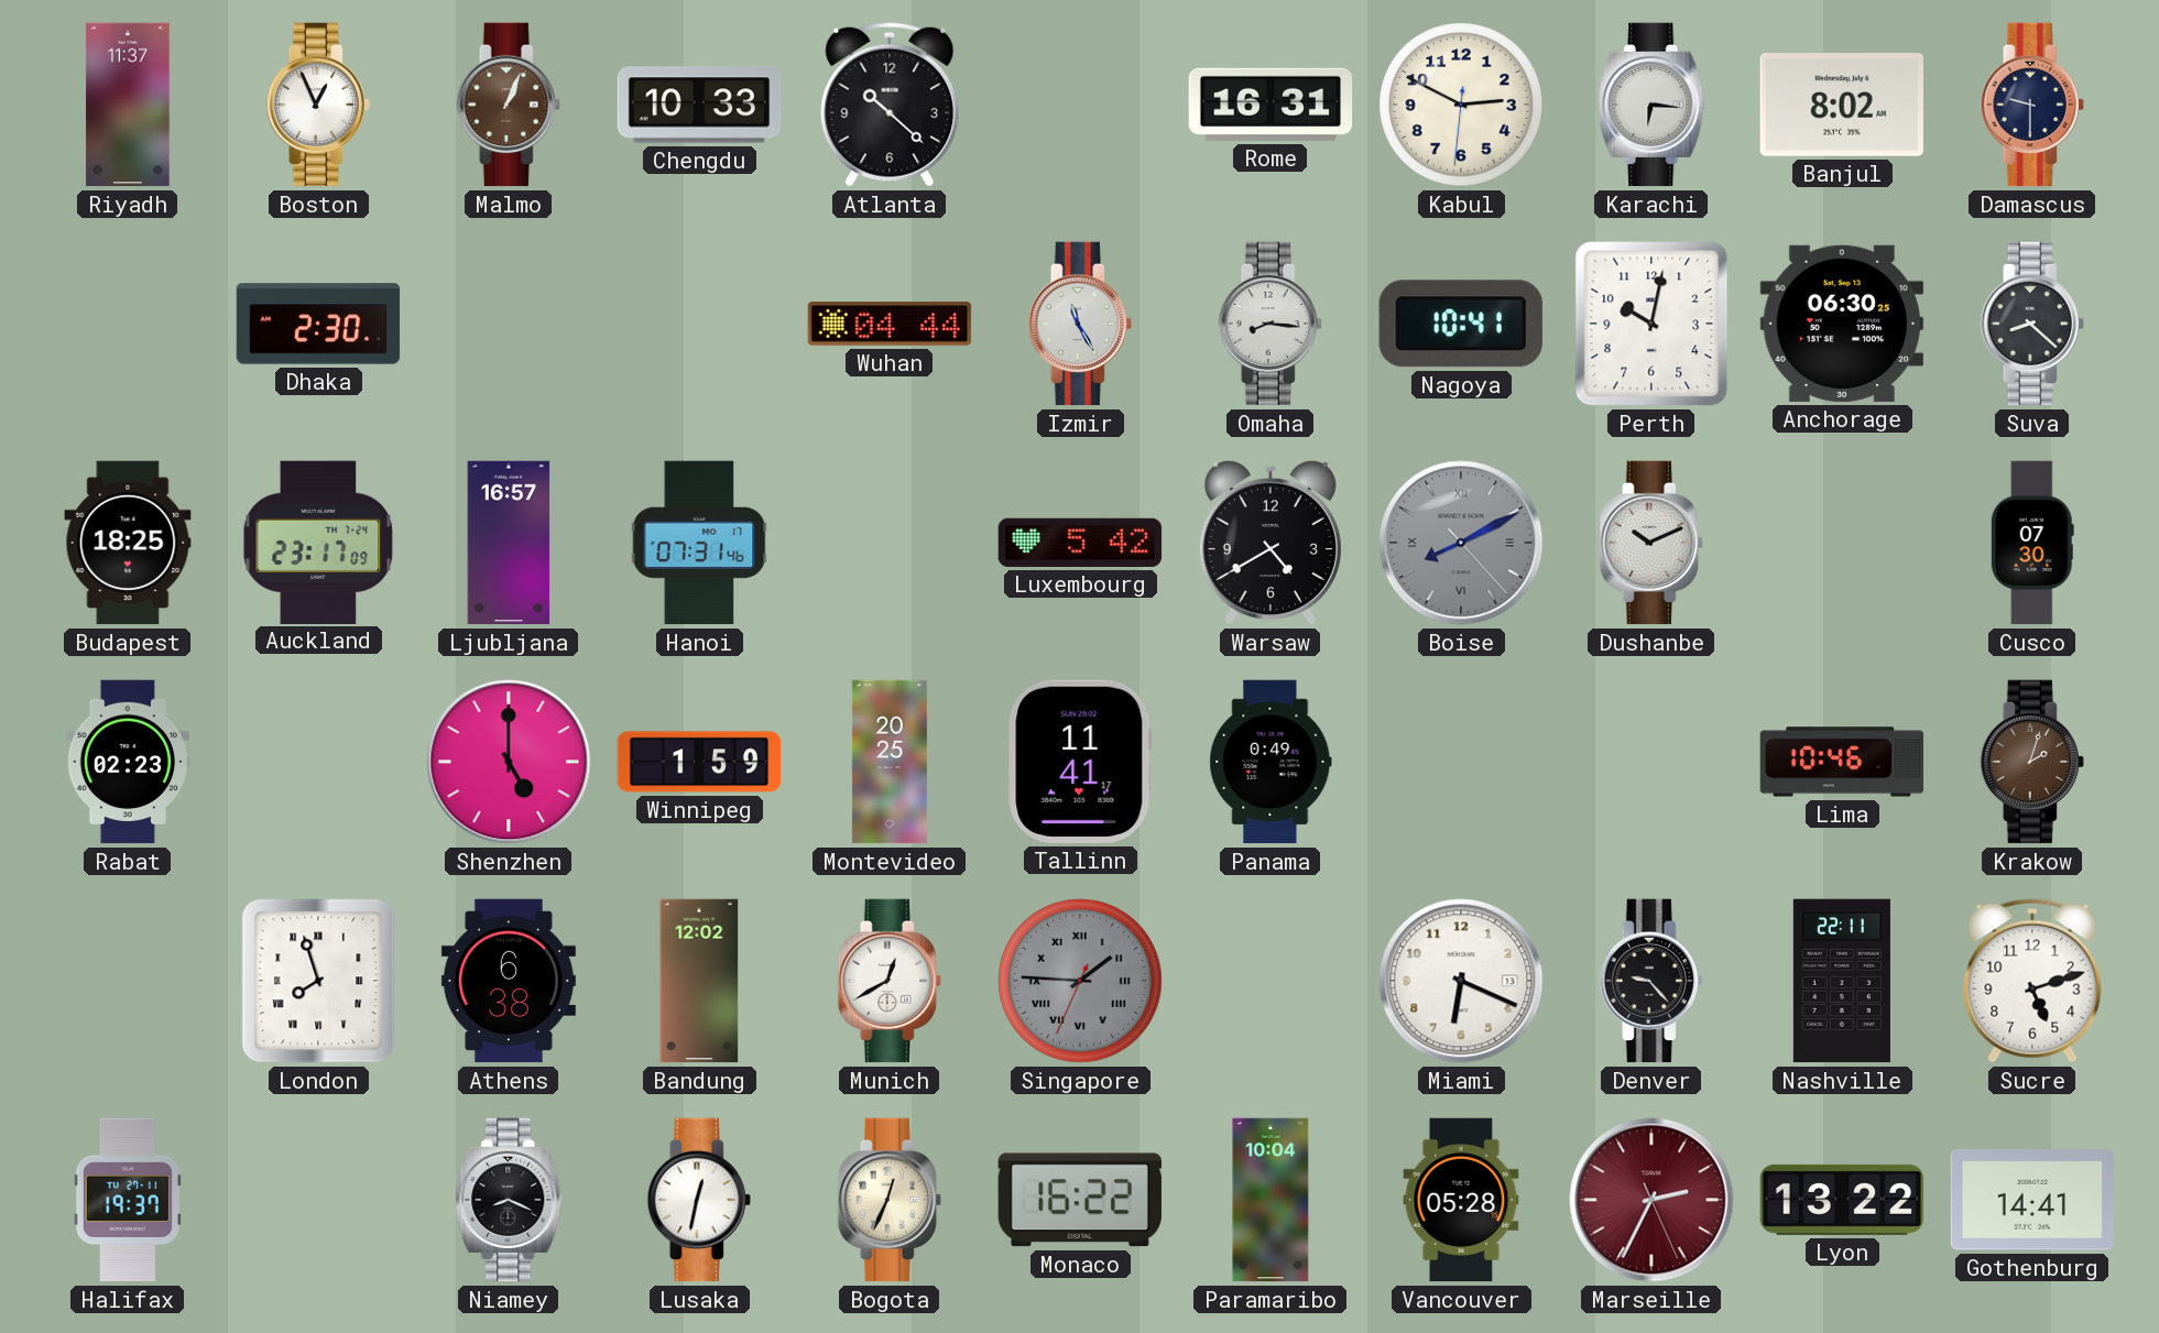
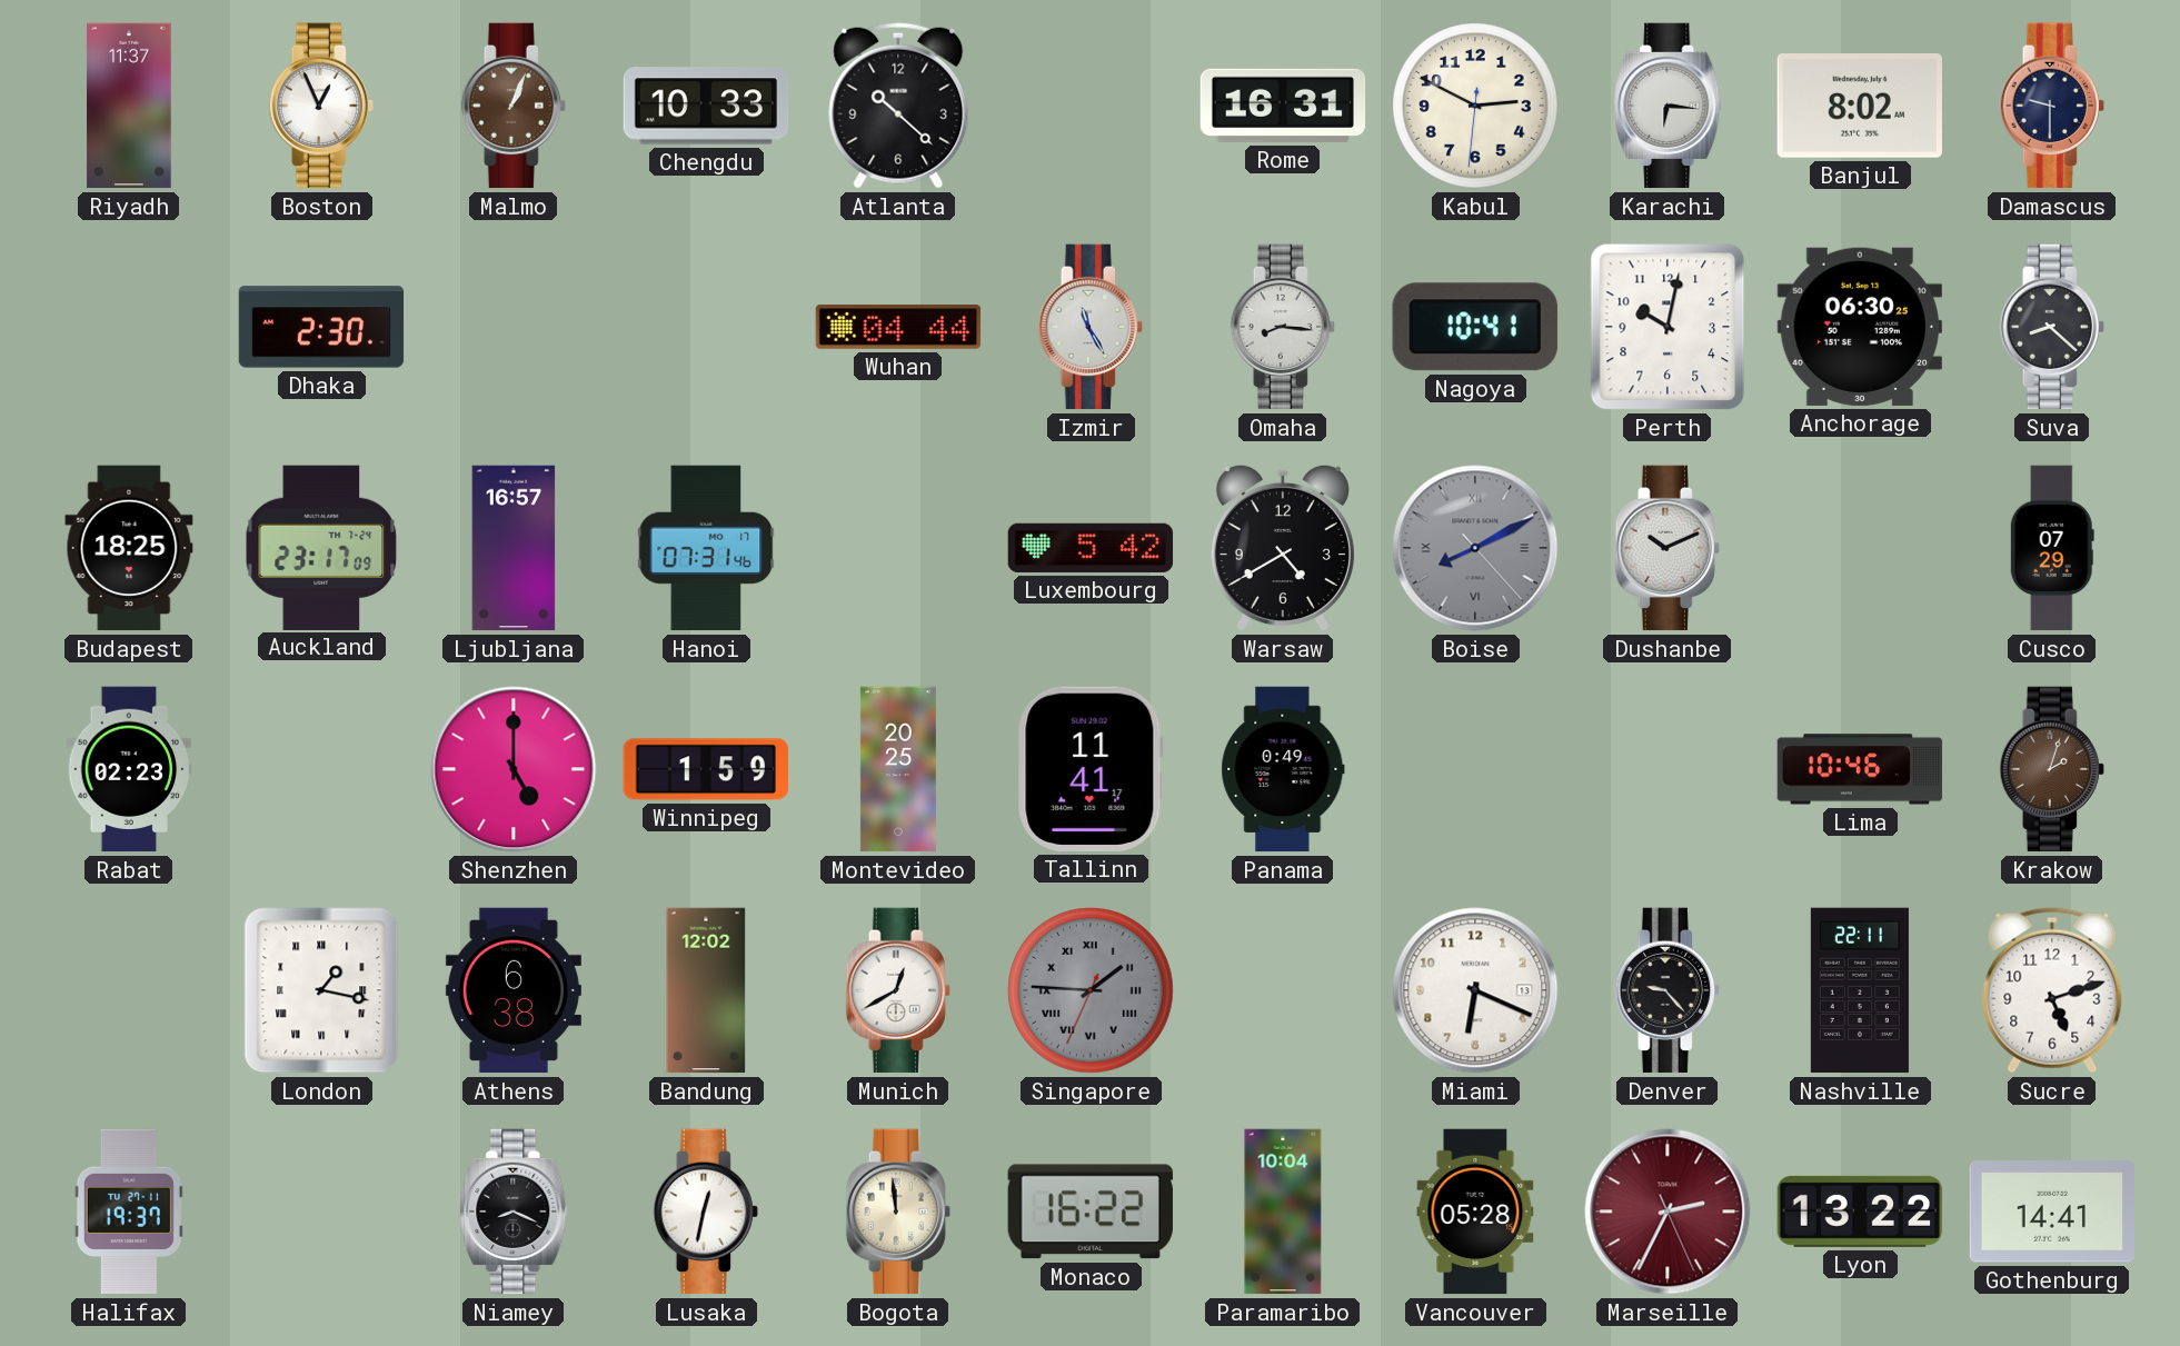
Cusco: 07:30 -> 07:29 (2052, 548)
London: 7:57 -> 1:17 (321, 990)
Bogota: 12:34 -> 11:59 (898, 1212)
